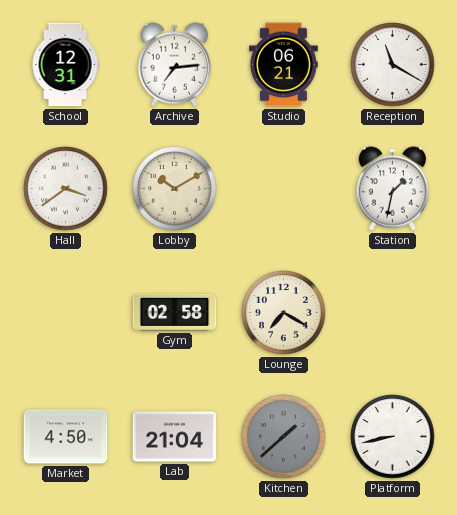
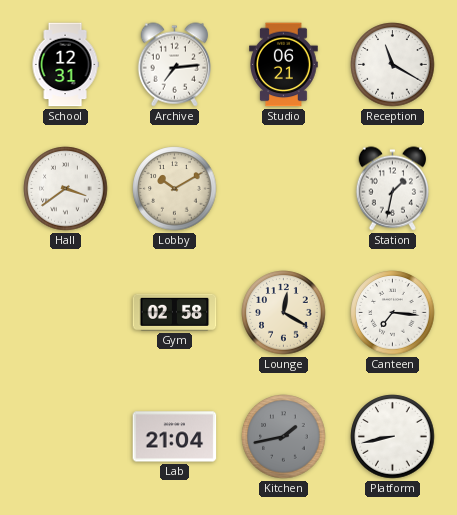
Lounge: 7:20 -> 12:20 (284, 313)
Canteen: none -> 7:16 (393, 313)
Market: 4:50 -> none (66, 437)
Kitchen: 1:38 -> 1:43 (284, 437)
